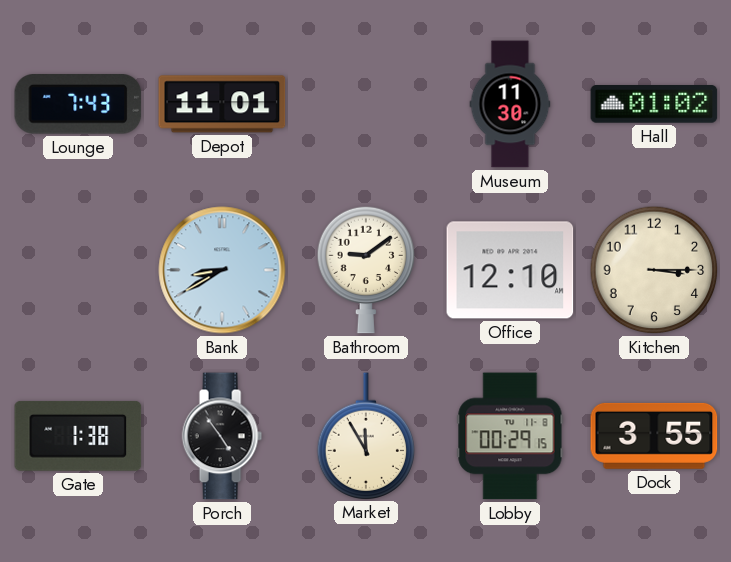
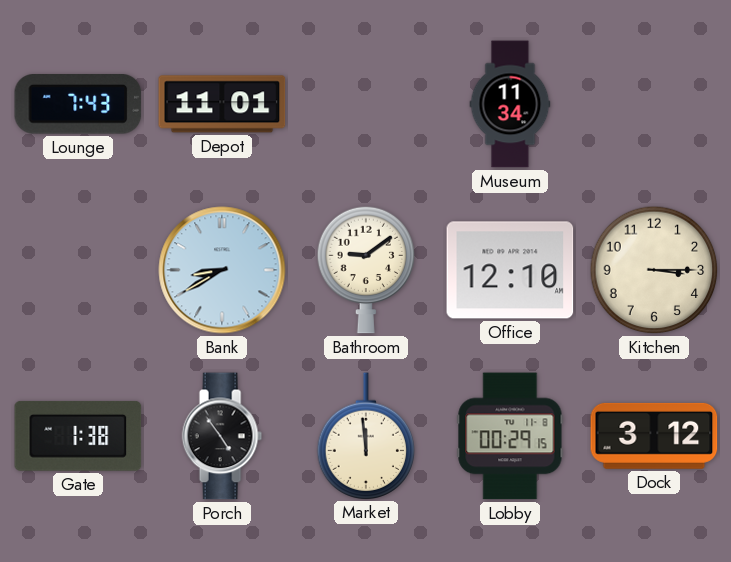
Museum: 11:30 -> 11:34 (510, 104)
Hall: 01:02 -> none (654, 104)
Market: 11:55 -> 11:59 (366, 436)
Dock: 3:55 -> 3:12 (654, 436)
